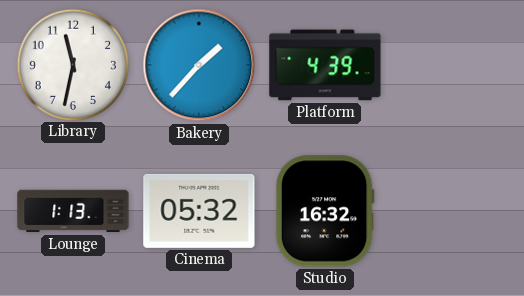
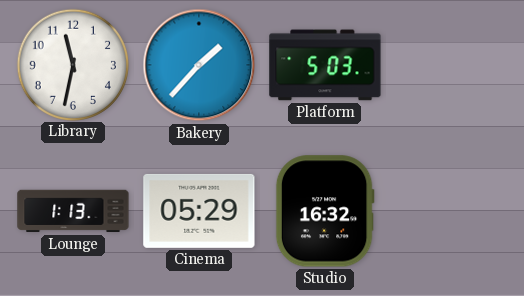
Platform: 4:39 -> 5:03 (325, 65)
Cinema: 05:32 -> 05:29 (199, 211)
